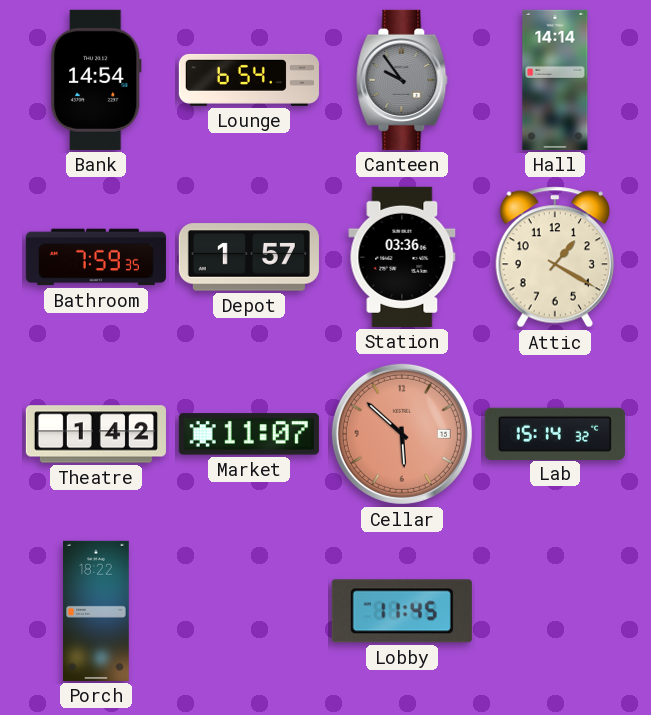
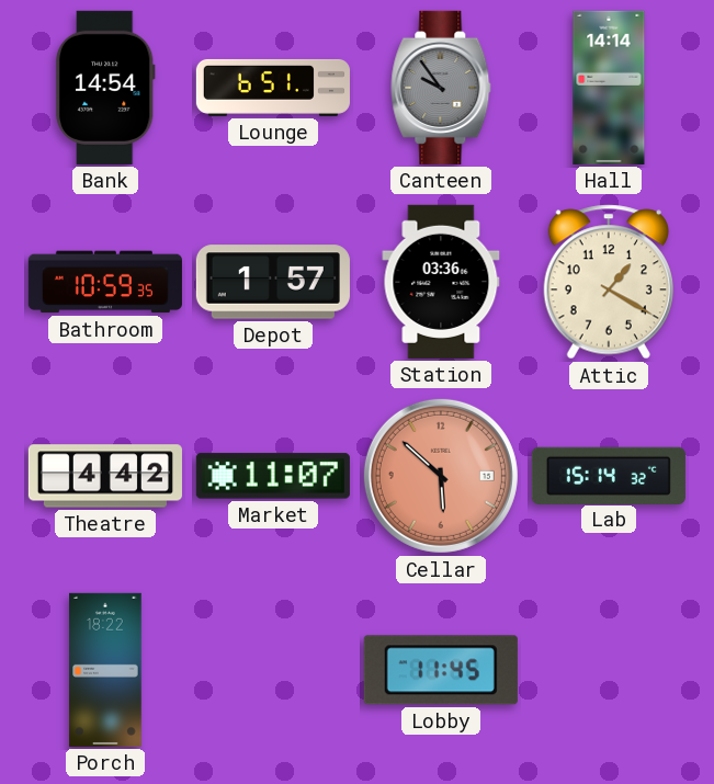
Lounge: 6:54 -> 6:51 (273, 88)
Bathroom: 7:59 -> 10:59 (105, 282)
Theatre: 1:42 -> 4:42 (105, 476)
